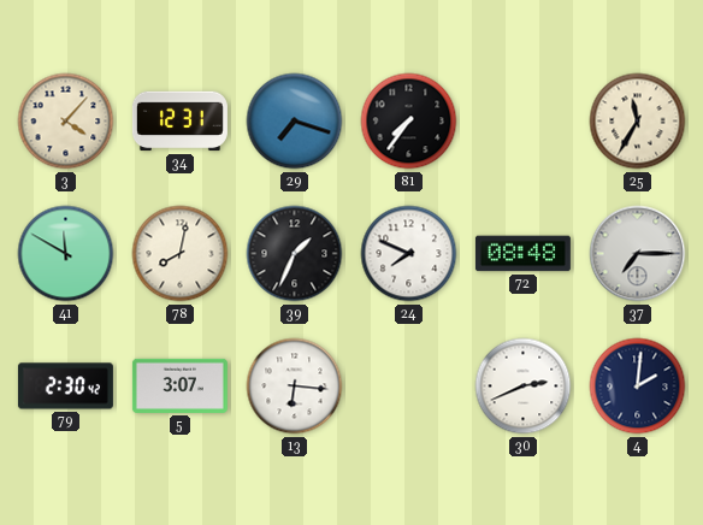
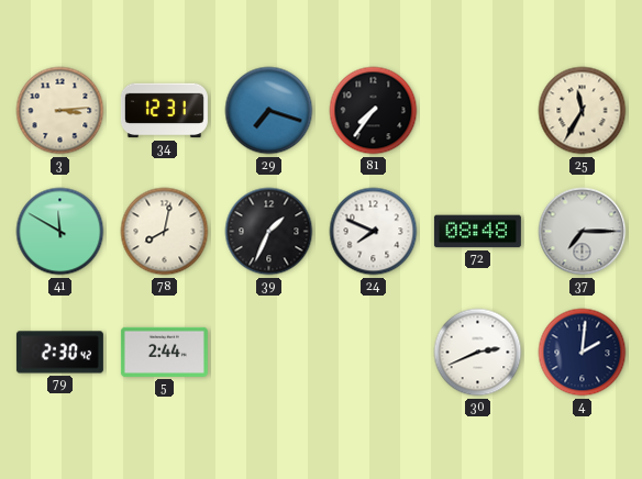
3: 4:07 -> 3:14 (60, 111)
5: 3:07 -> 2:44 (164, 352)
13: 6:16 -> none (295, 387)
